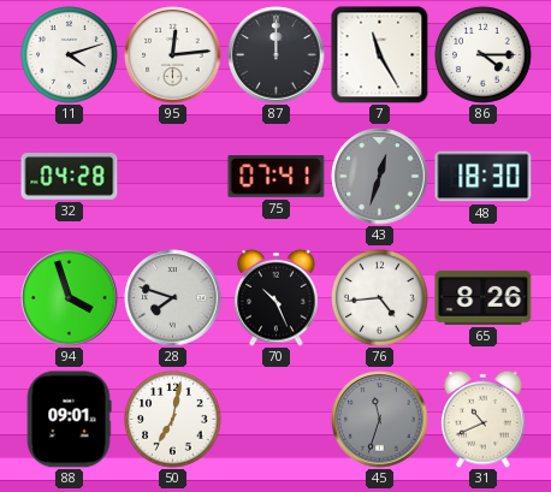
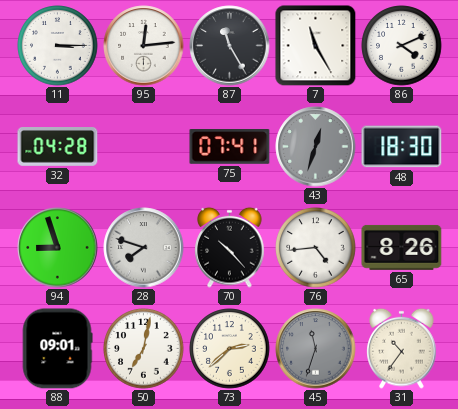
11: 4:12 -> 3:15 (58, 46)
87: 12:00 -> 11:25 (230, 46)
86: 4:15 -> 4:11 (402, 46)
94: 3:57 -> 8:57 (58, 248)
70: 10:26 -> 10:23 (230, 247)
73: none -> 2:38 (230, 349)
31: 10:41 -> 10:36 (402, 348)
